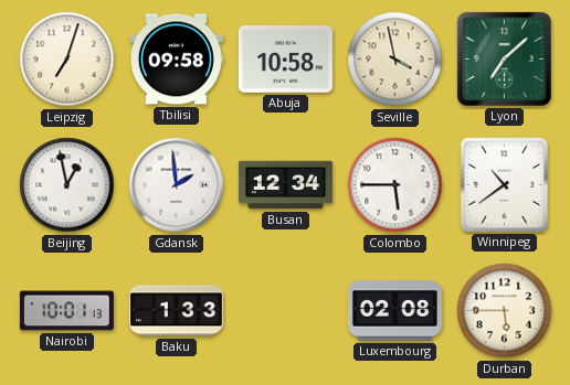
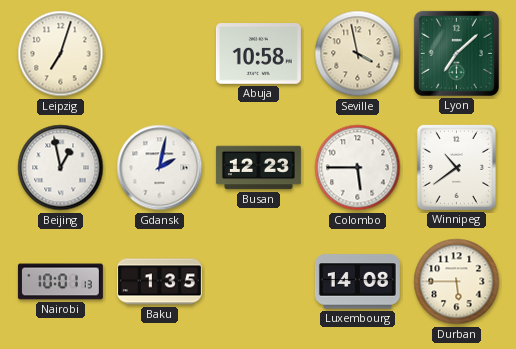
Tbilisi: 09:58 -> none (176, 60)
Gdansk: 1:59 -> 2:02 (160, 168)
Busan: 12:34 -> 12:23 (258, 168)
Baku: 1:33 -> 1:35 (159, 282)
Luxembourg: 02:08 -> 14:08 (357, 282)
